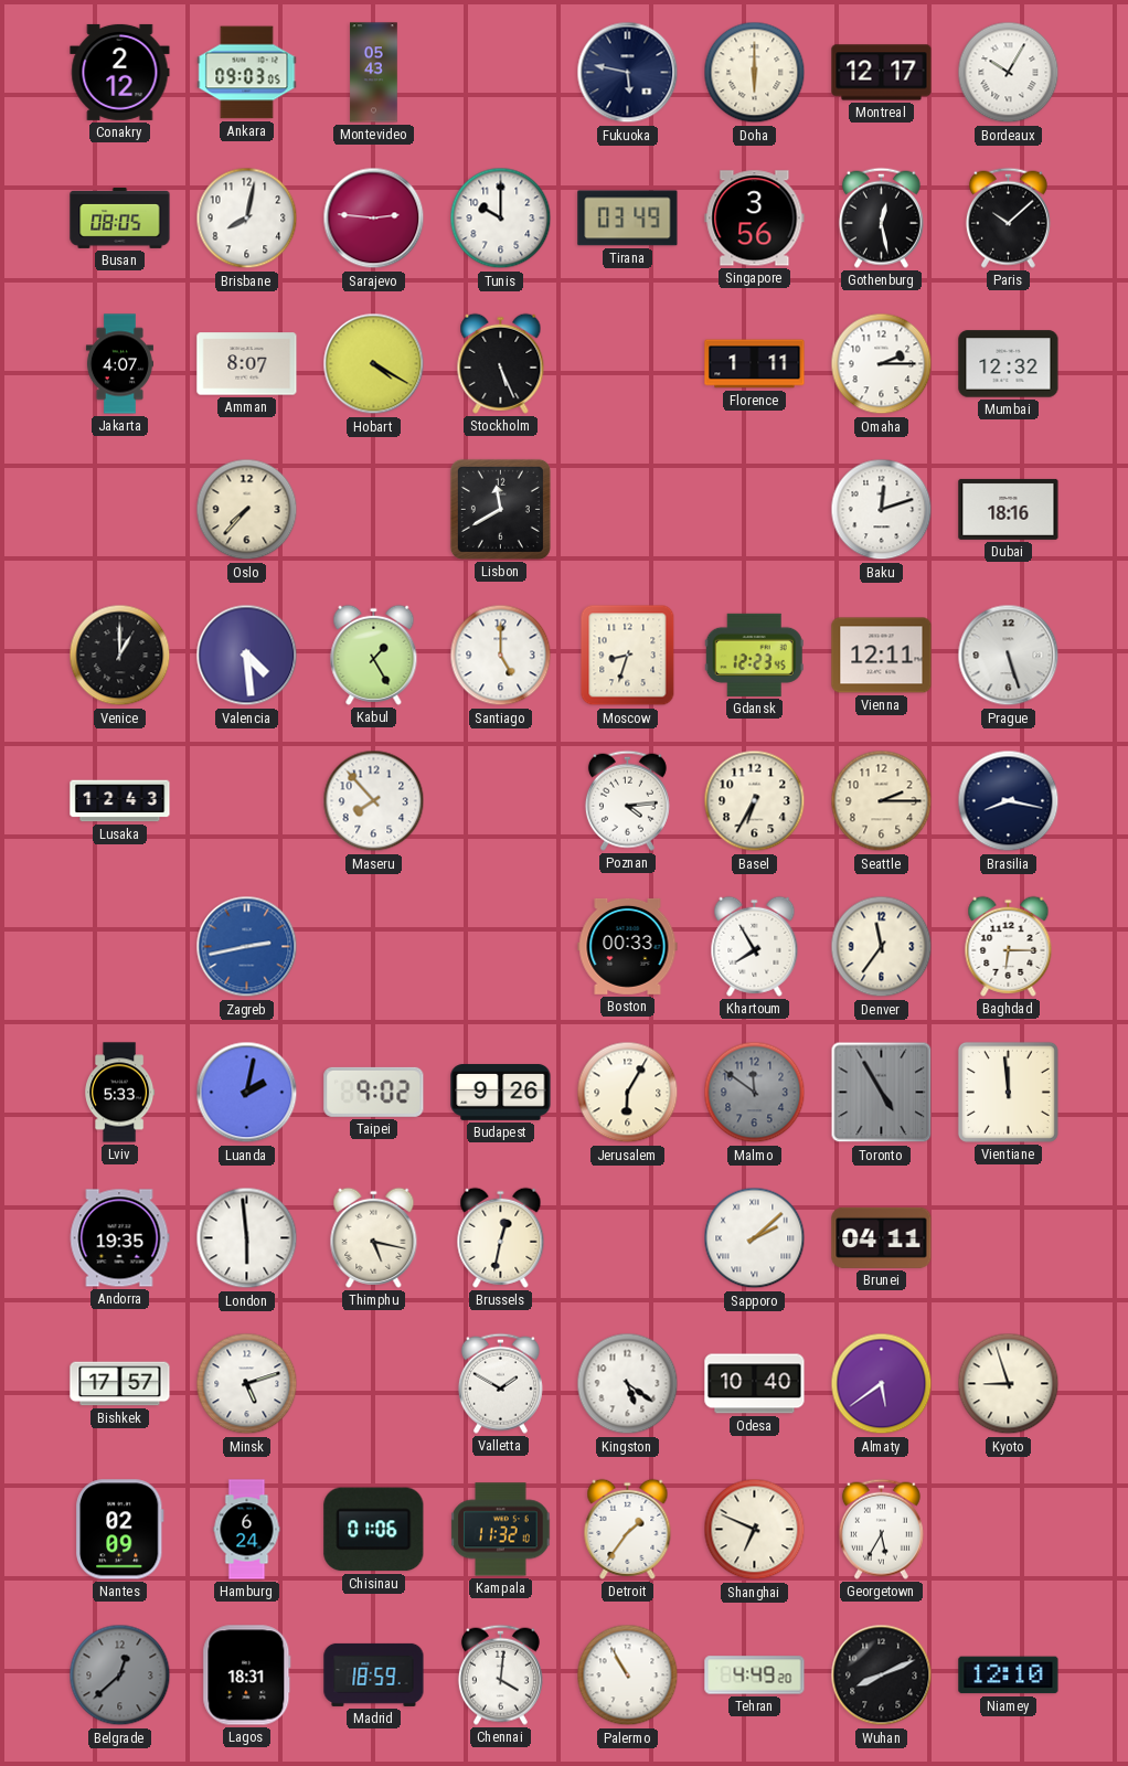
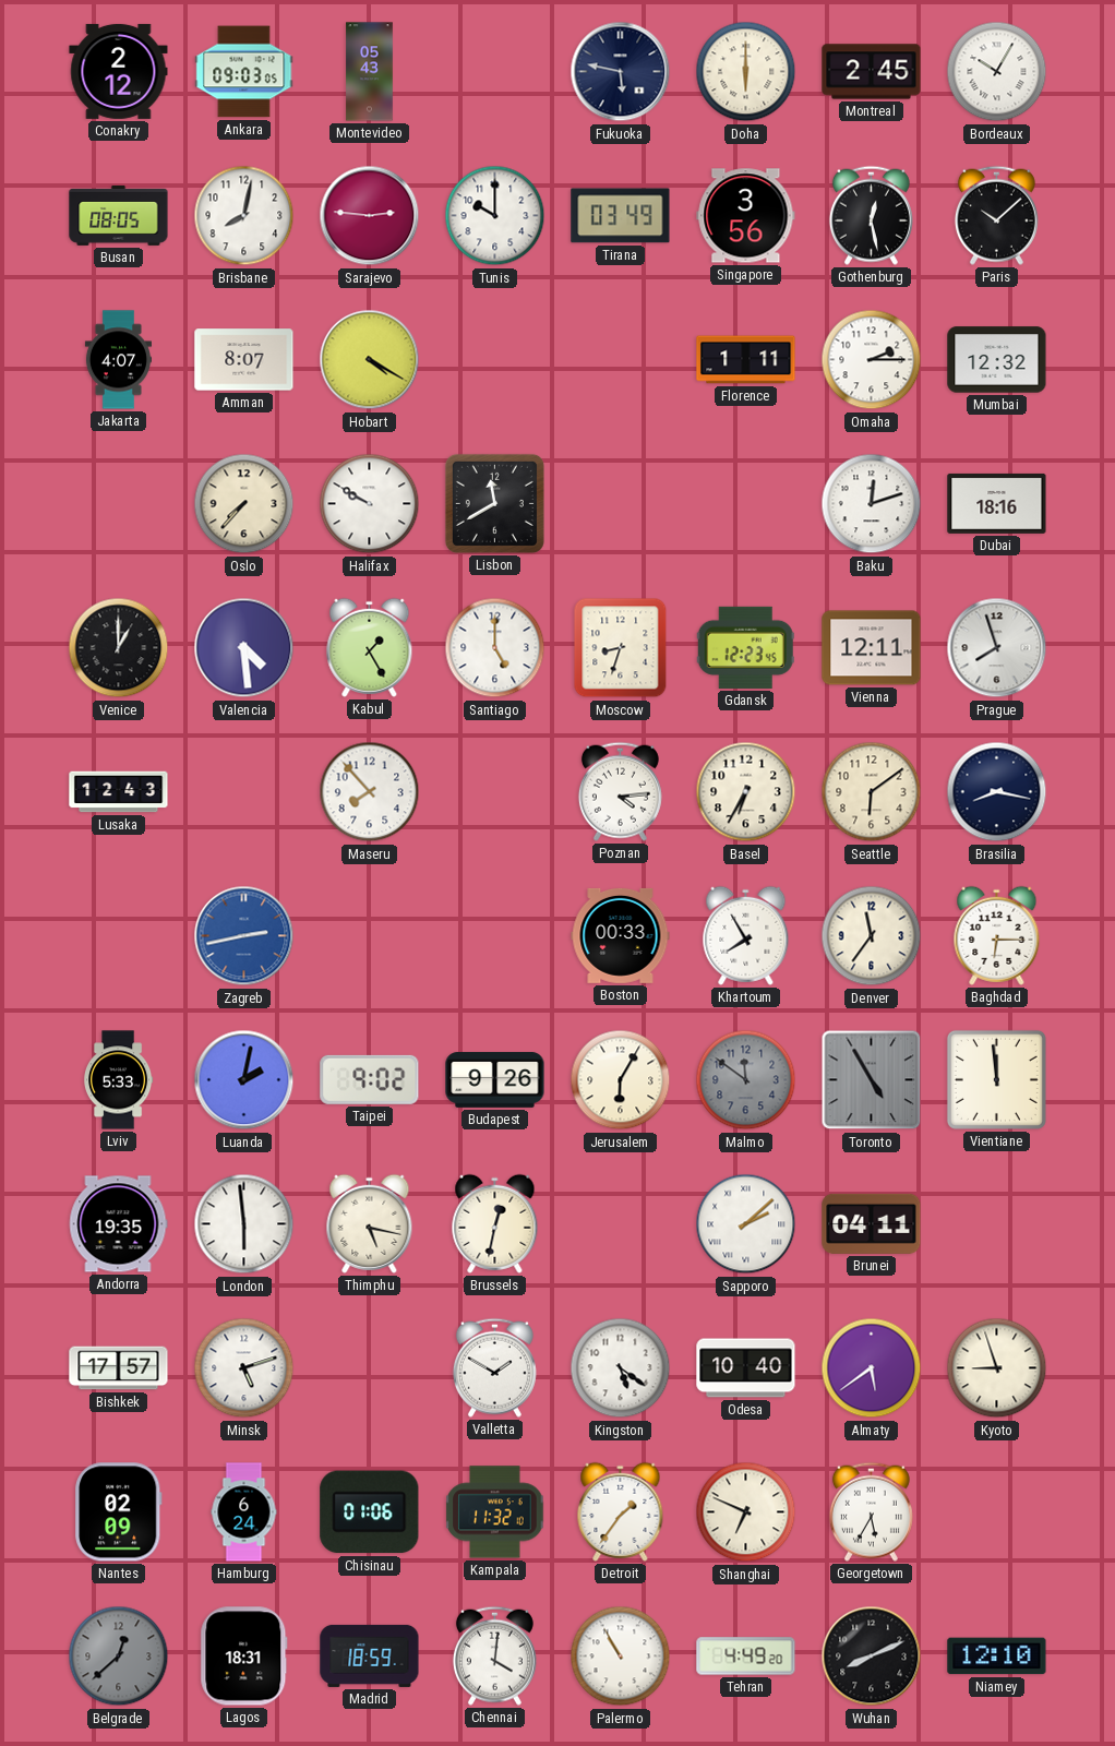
Montreal: 12:17 -> 2:45 (872, 72)
Stockholm: 5:26 -> none (501, 363)
Halifax: none -> 9:50 (370, 504)
Prague: 5:27 -> 7:57 (997, 648)
Seattle: 2:15 -> 6:09 (872, 792)
